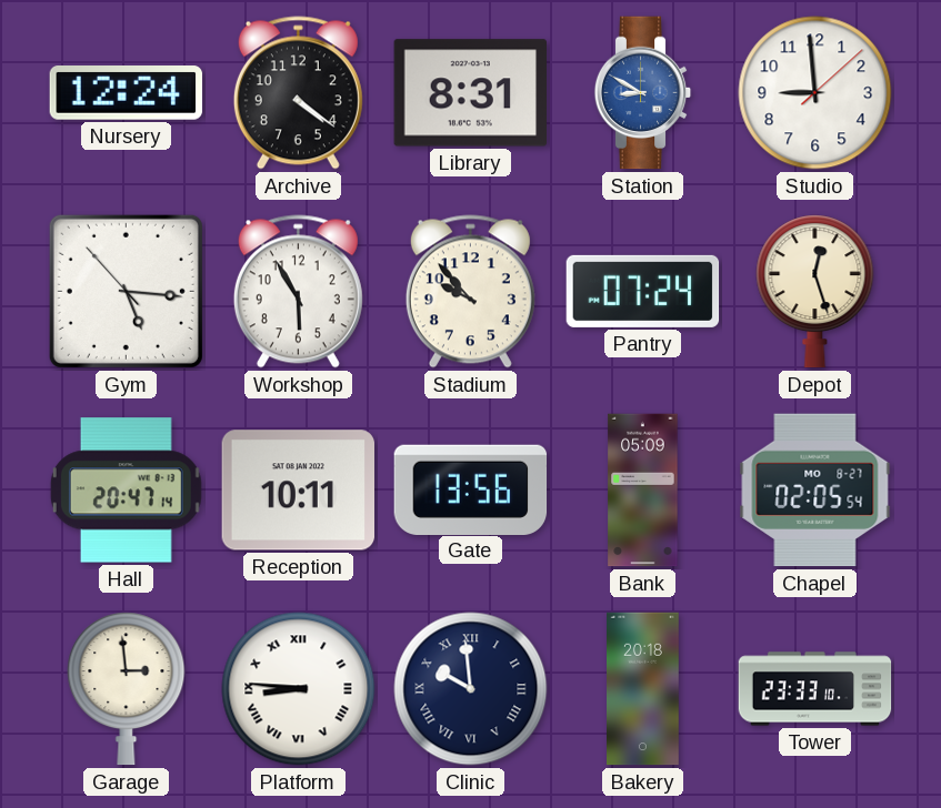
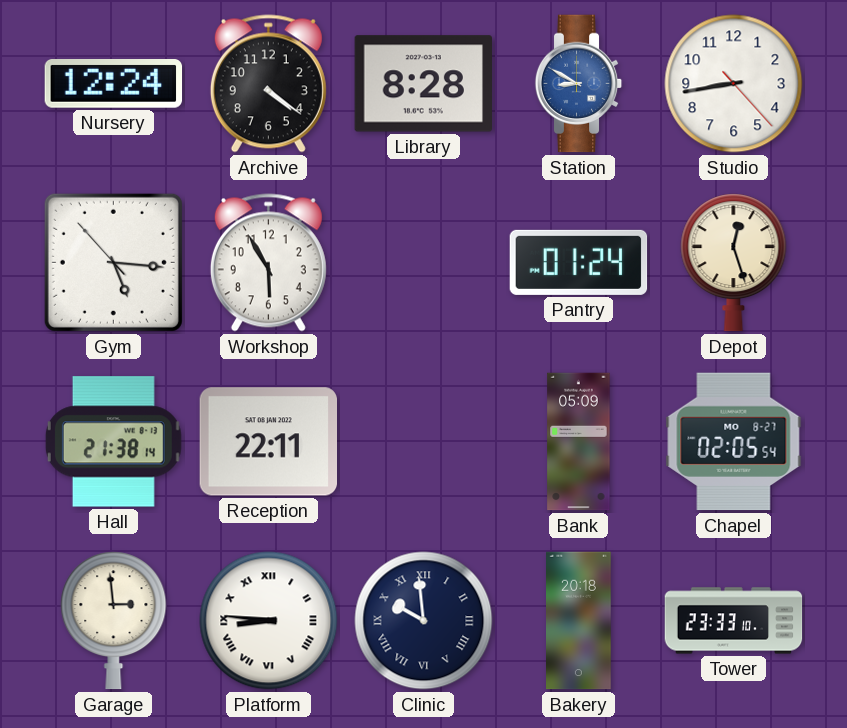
Library: 8:31 -> 8:28 (424, 84)
Studio: 8:59 -> 8:43 (734, 84)
Stadium: 9:53 -> none (470, 292)
Pantry: 07:24 -> 01:24 (579, 262)
Hall: 20:47 -> 21:38 (113, 442)
Reception: 10:11 -> 22:11 (269, 442)
Gate: 13:56 -> none (471, 489)
